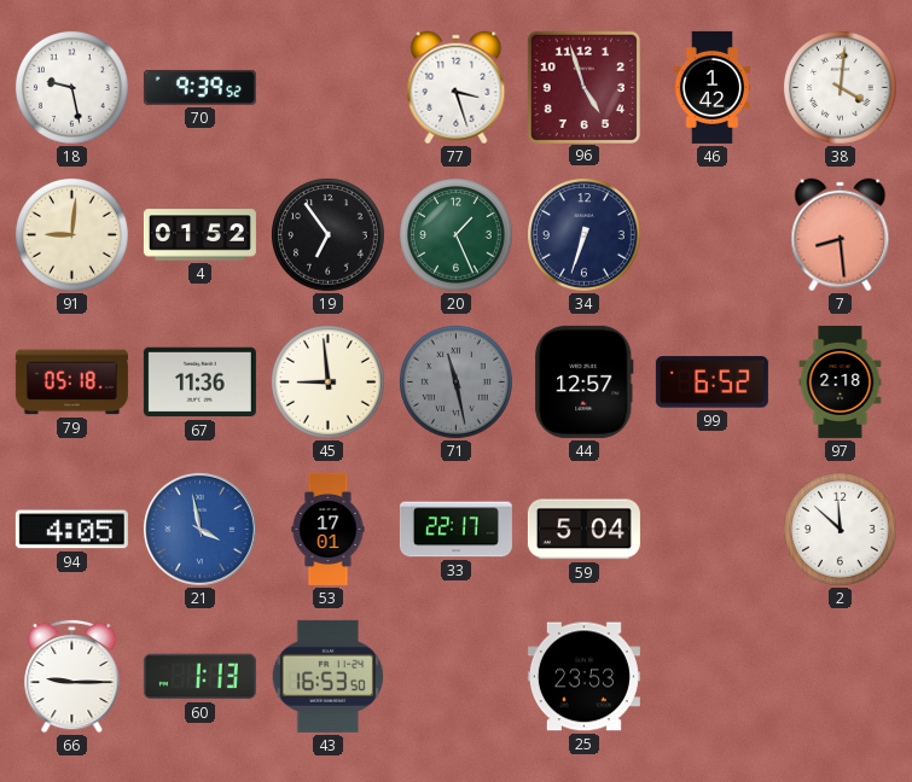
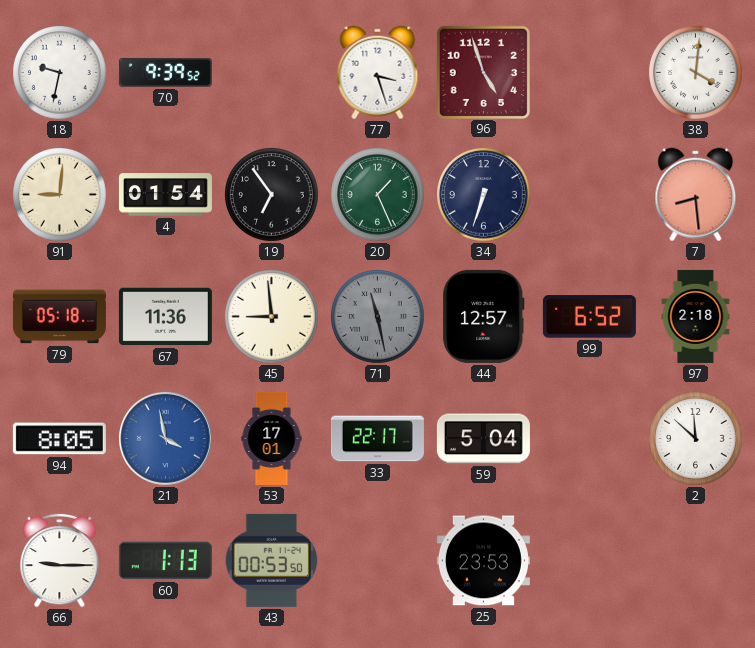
18: 9:28 -> 9:32 (60, 73)
46: 1:42 -> none (713, 87)
4: 01:52 -> 01:54 (165, 195)
94: 4:05 -> 8:05 (59, 439)
43: 16:53 -> 00:53 (272, 560)
